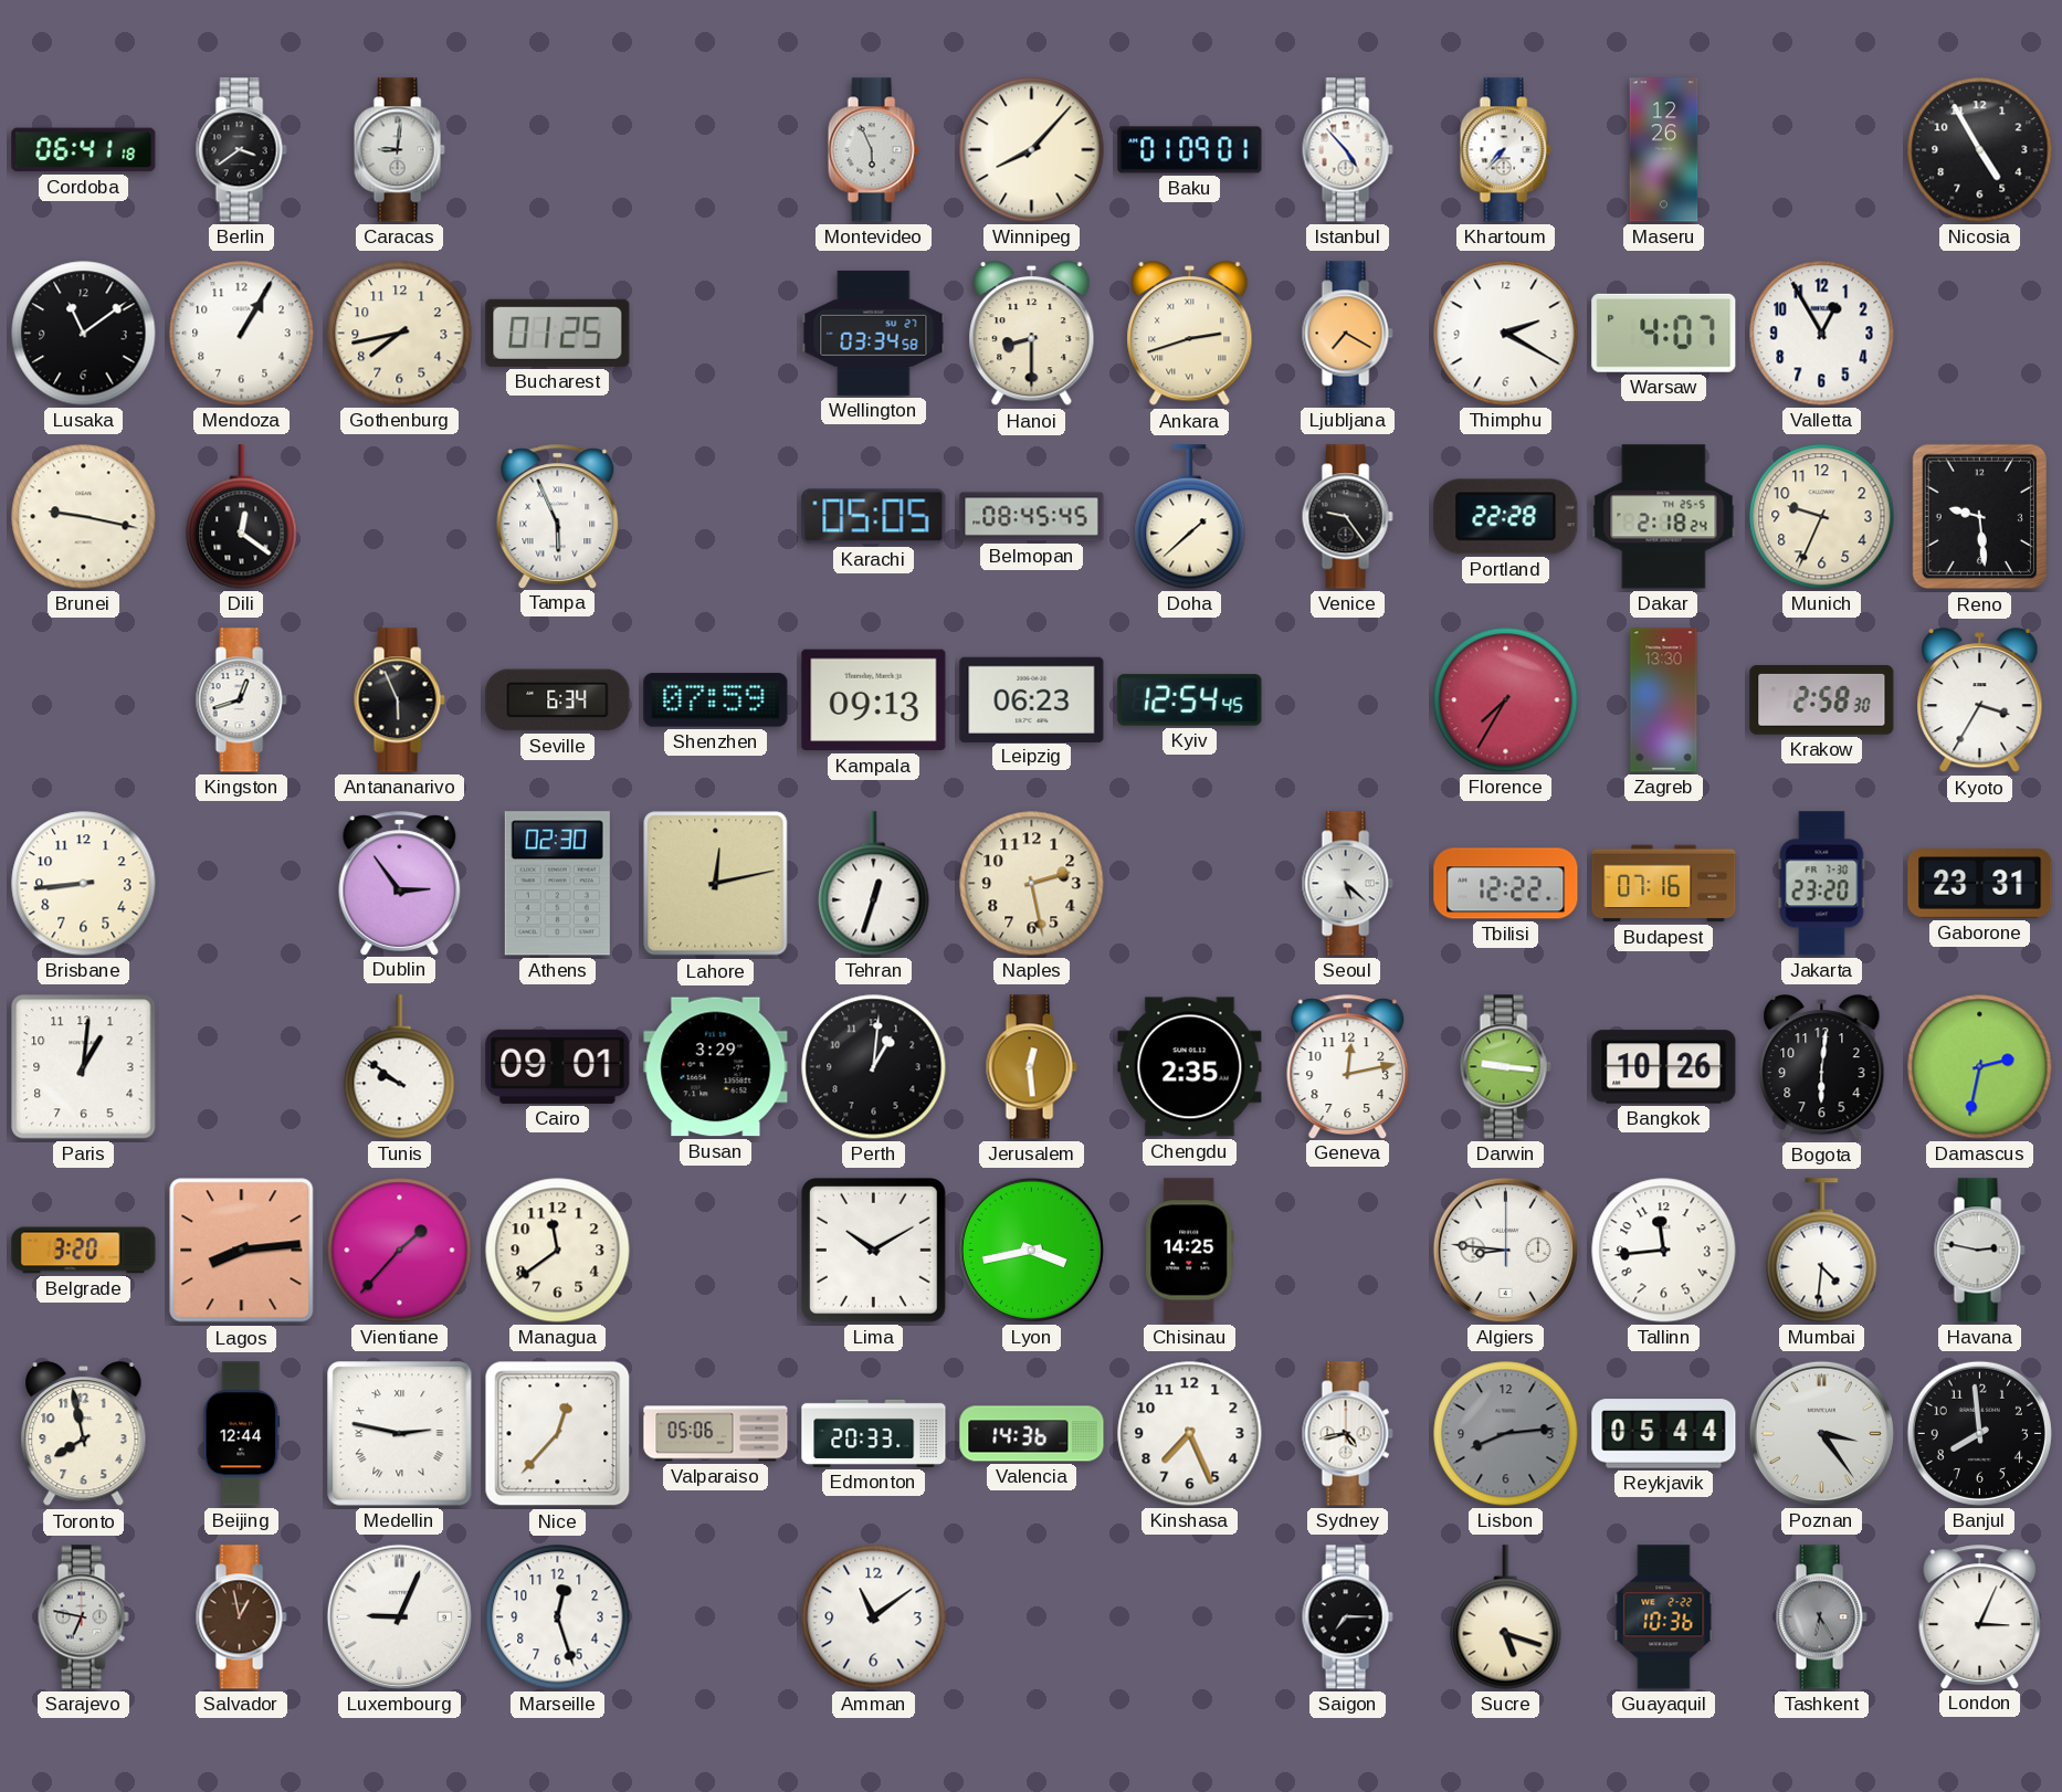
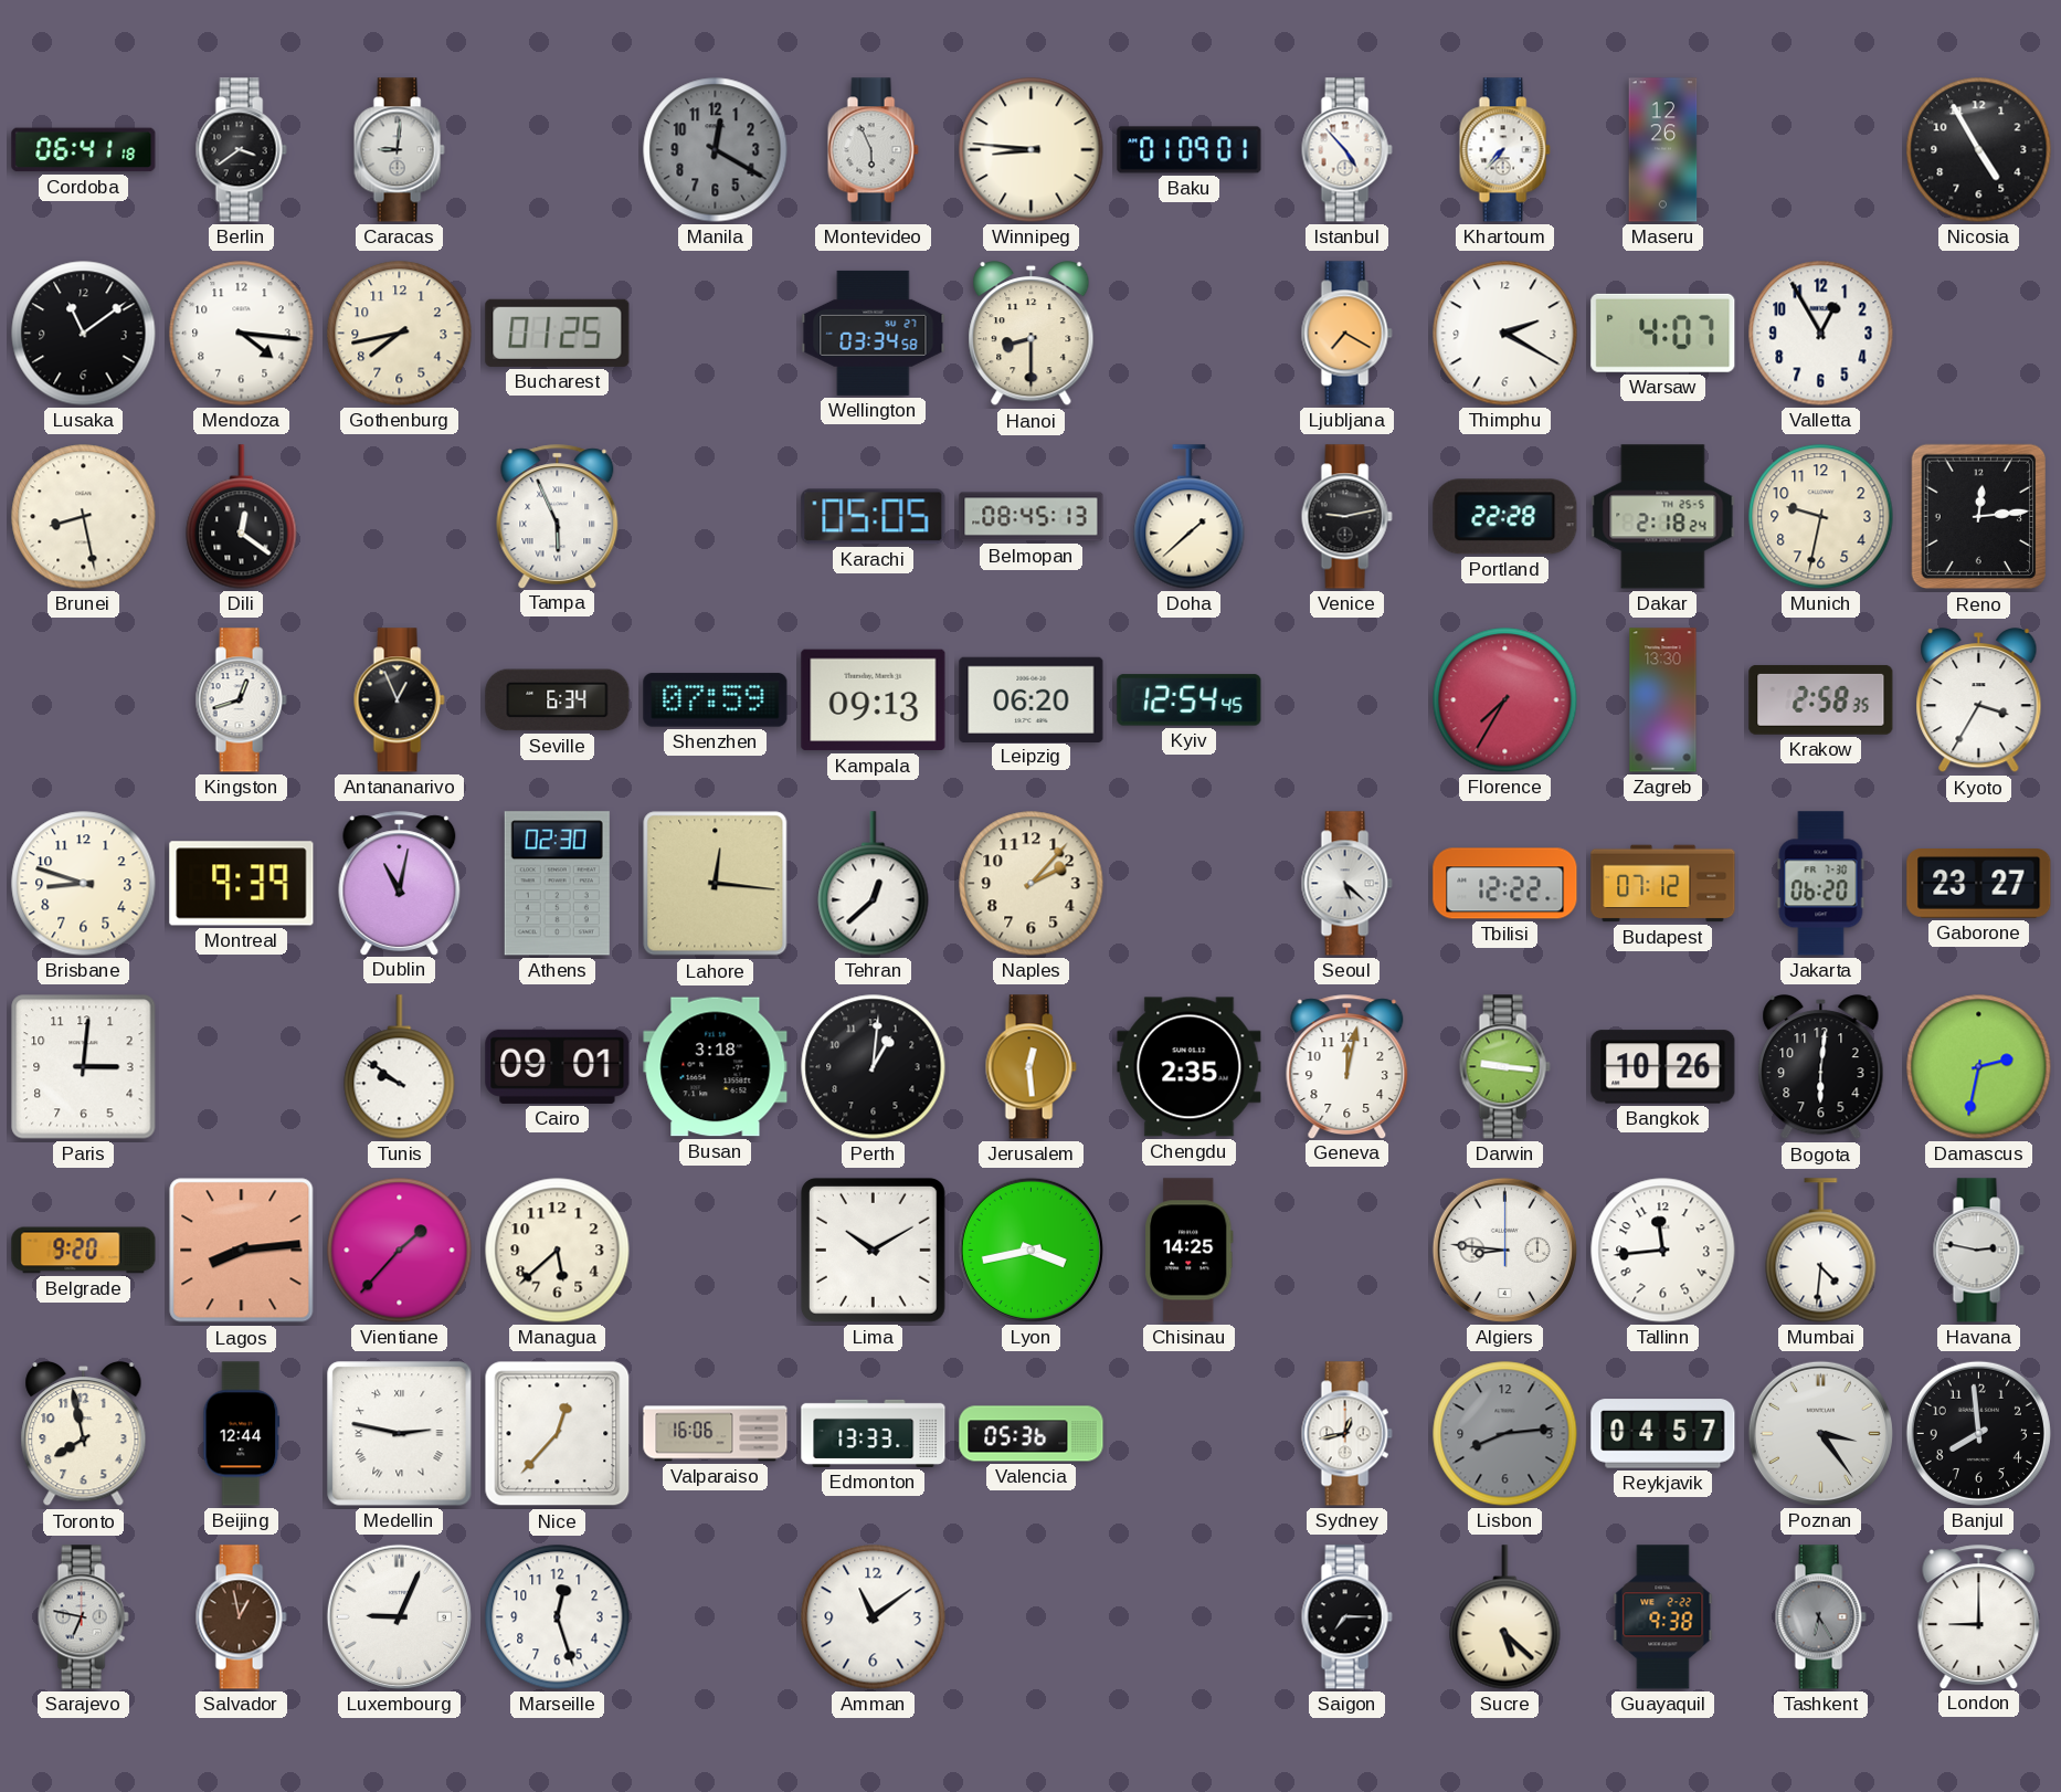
Manila: none -> 12:20 (716, 150)
Winnipeg: 8:07 -> 8:46 (1032, 150)
Mendoza: 1:05 -> 4:16 (242, 334)
Ankara: 2:42 -> none (1190, 335)
Brunei: 9:17 -> 8:28 (84, 517)
Belmopan: 08:45:45 -> 08:45:13 (1032, 517)
Venice: 9:24 -> 9:13 (1346, 517)
Munich: 9:34 -> 9:32 (1821, 517)
Reno: 9:29 -> 12:14 (1979, 517)
Antananarivo: 5:56 -> 12:56 (399, 700)
Leipzig: 06:23 -> 06:20 (1032, 699)
Krakow: 2:58:30 -> 2:58:35 (1821, 699)
Brisbane: 8:44 -> 8:48 (84, 884)
Montreal: none -> 9:39 (242, 884)
Dublin: 2:54 -> 11:02 (400, 883)
Lahore: 12:13 -> 12:16 (716, 884)
Tehran: 12:33 -> 12:38 (874, 884)
Naples: 2:28 -> 2:07 (1032, 884)
Budapest: 07:16 -> 07:12 (1663, 884)
Jakarta: 23:20 -> 06:20 (1821, 884)
Gaborone: 23:31 -> 23:27 (1979, 884)
Paris: 1:01 -> 3:01 (84, 1067)
Busan: 3:29 -> 3:18 (716, 1067)
Geneva: 12:13 -> 12:02 (1347, 1066)
Belgrade: 3:20 -> 9:20 (84, 1251)
Managua: 11:39 -> 5:38 (558, 1251)
Valparaiso: 05:06 -> 16:06 (716, 1434)
Edmonton: 20:33 -> 13:33 (874, 1433)
Valencia: 14:36 -> 05:36 (1032, 1434)
Kinshasa: 7:26 -> none (1190, 1434)
Sydney: 4:43 -> 12:43 (1346, 1434)
Reykjavik: 05:44 -> 04:57 (1663, 1434)
Sucre: 5:18 -> 5:22 (1505, 1617)
Guayaquil: 10:36 -> 9:38 (1663, 1617)
London: 3:04 -> 9:00 (1979, 1616)
